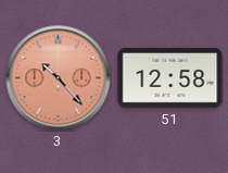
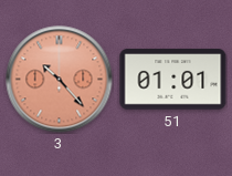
51: 12:58 -> 01:01 (173, 80)
